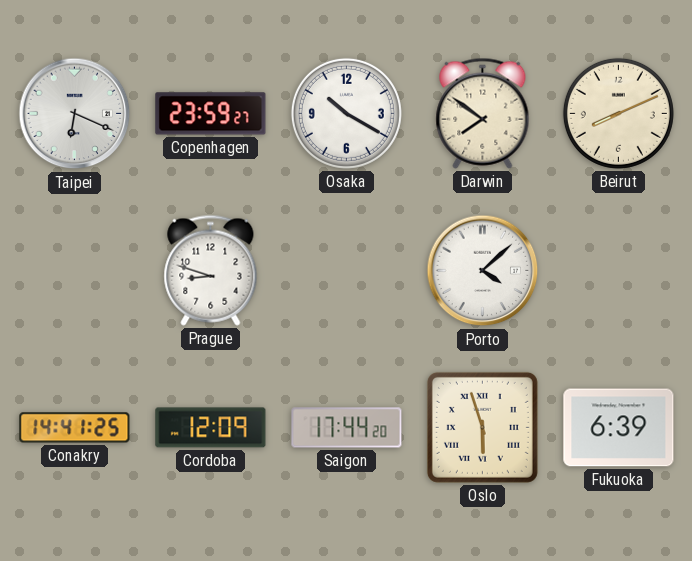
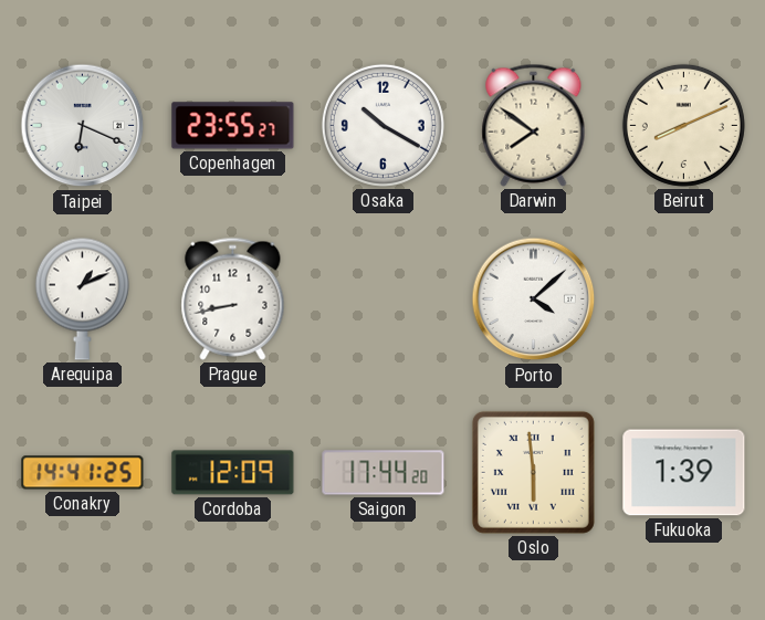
Copenhagen: 23:59 -> 23:55 (233, 126)
Arequipa: none -> 1:11 (82, 298)
Prague: 8:48 -> 8:43 (233, 298)
Oslo: 5:57 -> 5:59 (533, 472)
Fukuoka: 6:39 -> 1:39 (684, 473)
